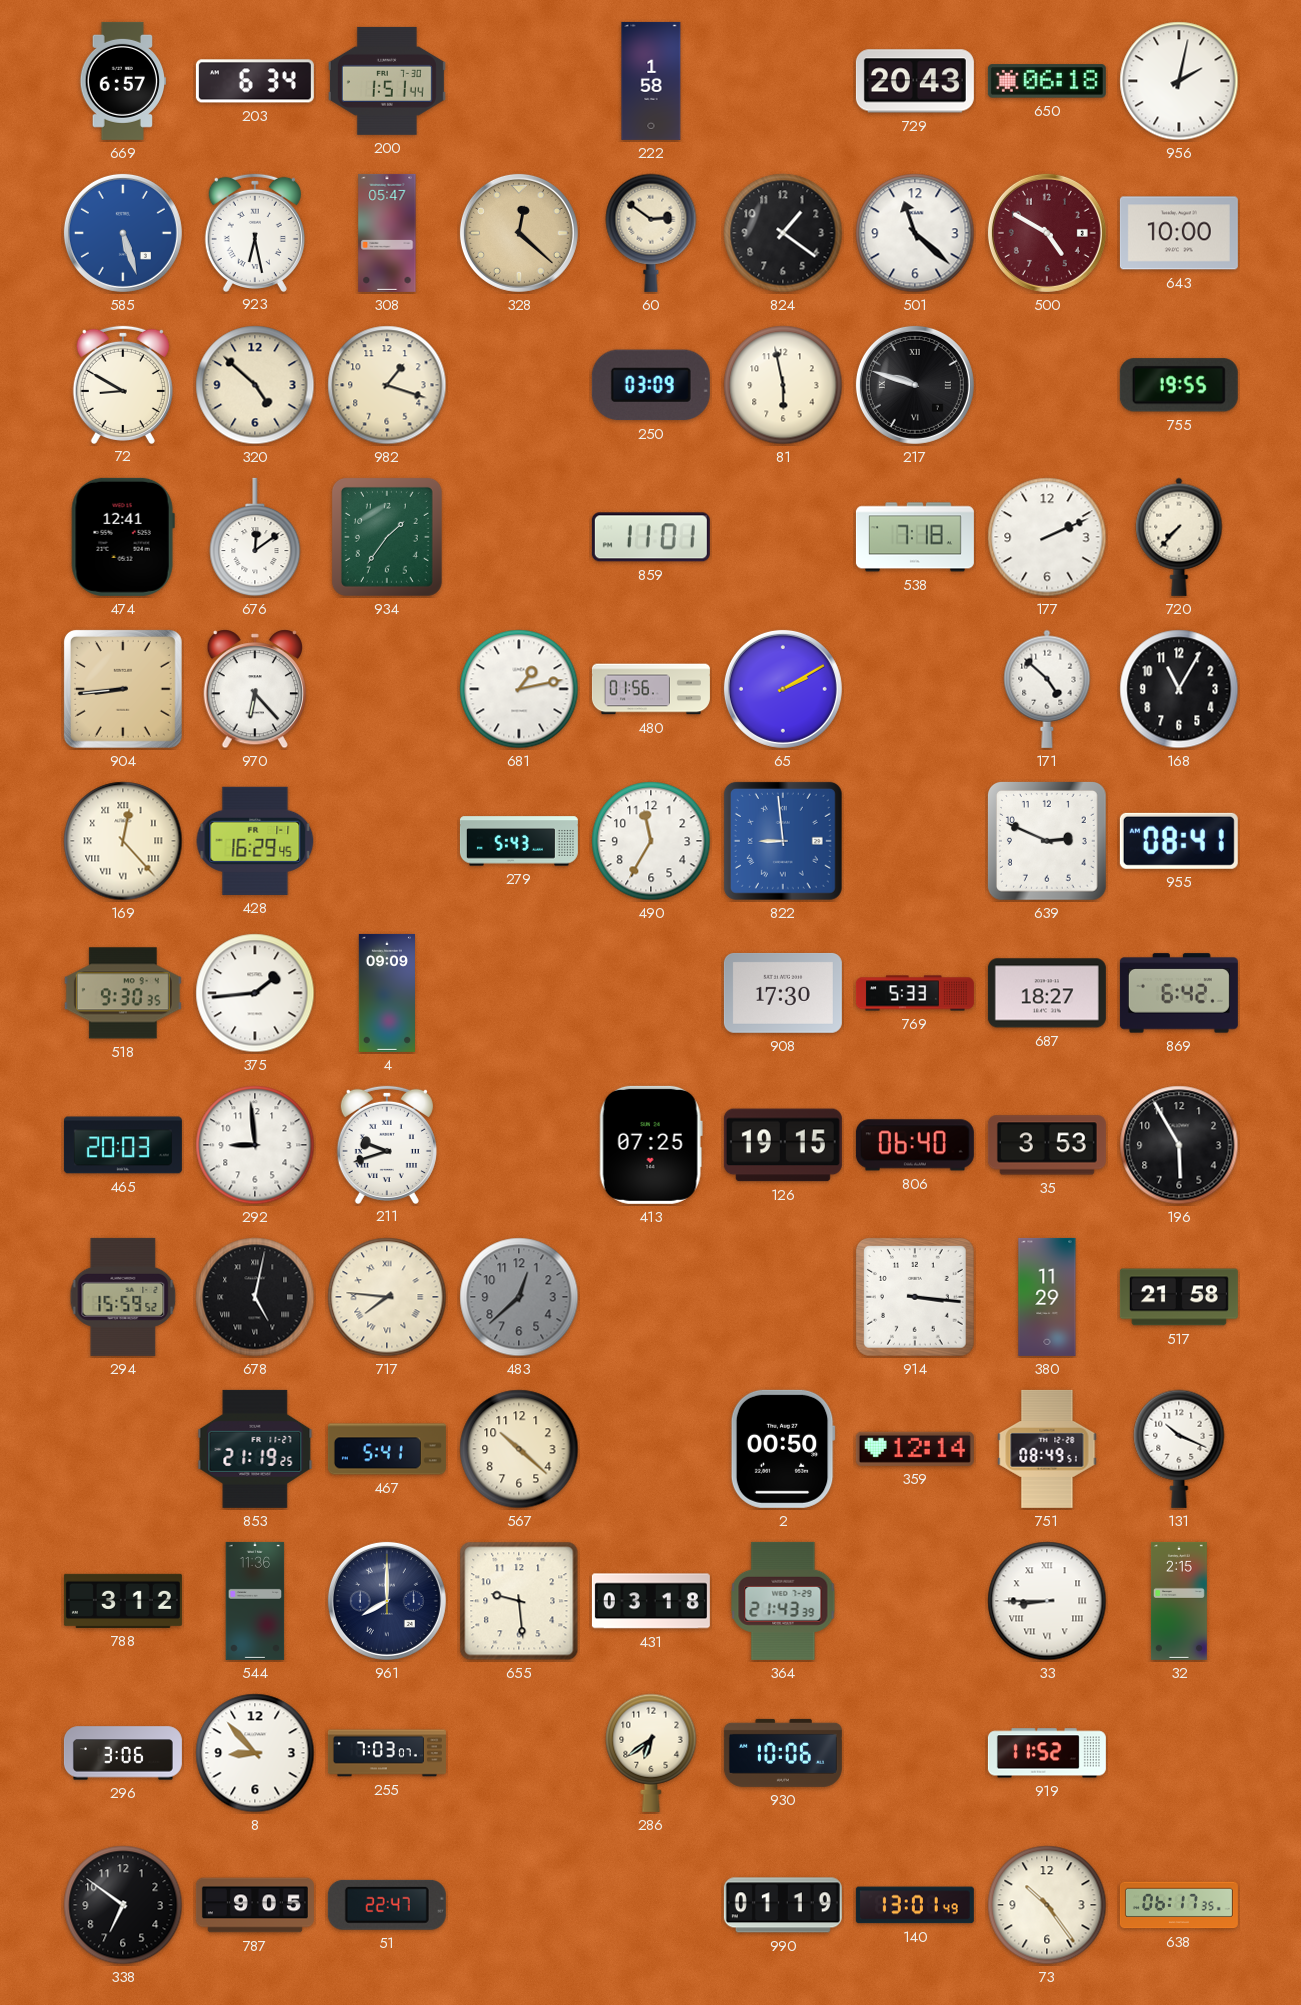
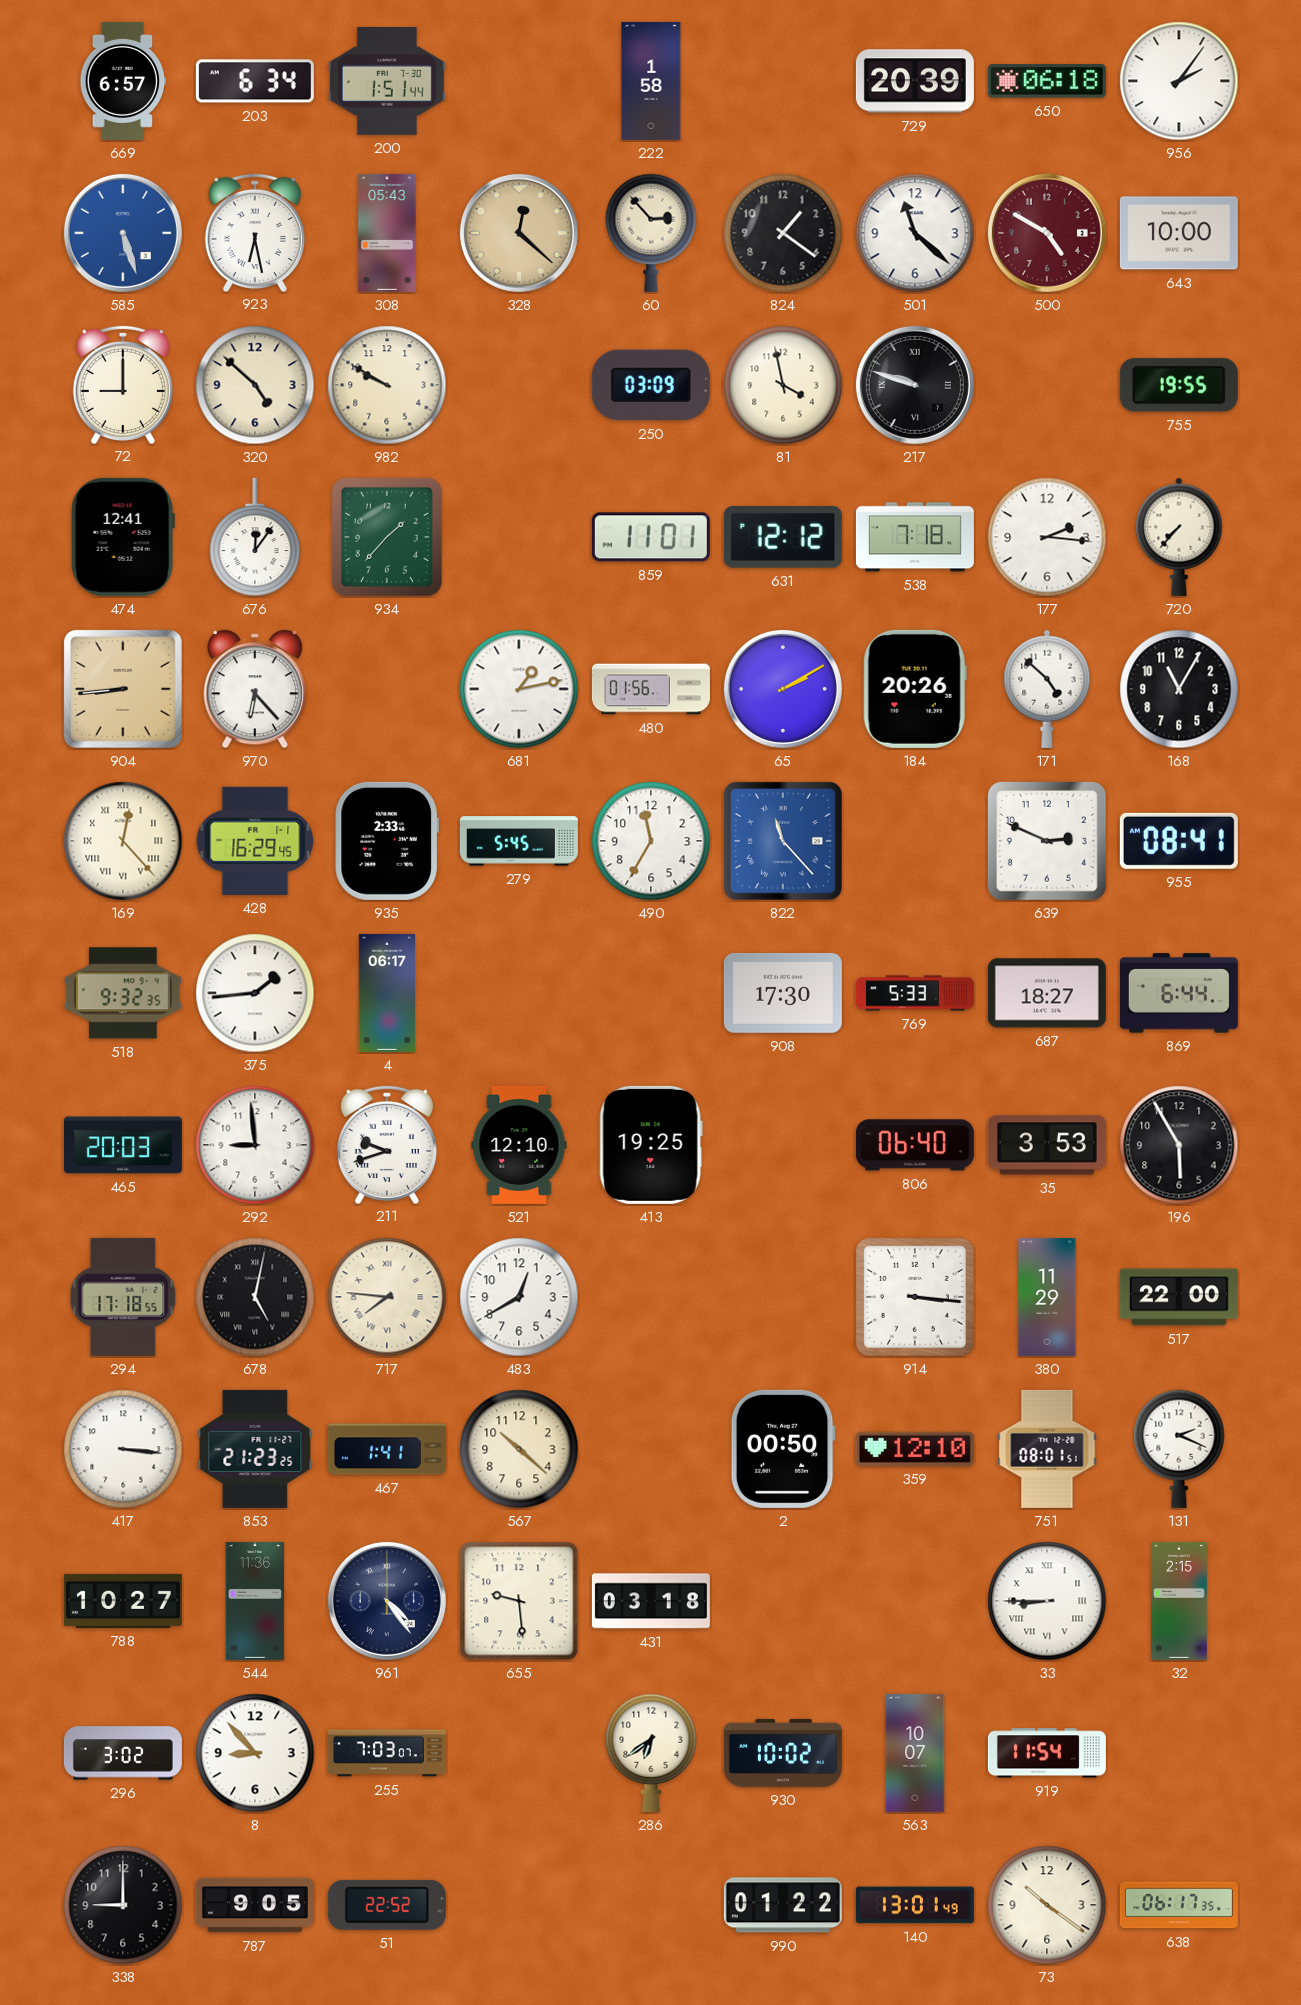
729: 20:43 -> 20:39 (915, 81)
956: 2:02 -> 2:06 (1179, 81)
308: 05:47 -> 05:43 (387, 233)
60: 2:51 -> 2:53 (651, 233)
72: 8:50 -> 9:00 (123, 384)
982: 1:18 -> 9:50 (387, 385)
81: 5:58 -> 3:58 (783, 385)
676: 12:09 -> 12:06 (255, 537)
934: 1:36 -> 1:37 (387, 537)
631: none -> 12:12 (783, 538)
177: 2:11 -> 2:16 (1047, 537)
184: none -> 20:26 (915, 689)
935: none -> 2:33 (387, 841)
279: 5:43 -> 5:45 (519, 841)
822: 8:59 -> 11:23 (783, 841)
518: 9:30 -> 9:32 (123, 993)
4: 09:09 -> 06:17 (386, 993)
869: 6:42 -> 6:44 (1179, 993)
521: none -> 12:10 (519, 1145)
413: 07:25 -> 19:25 (651, 1145)
126: 19:15 -> none (783, 1145)
294: 15:59 -> 17:18 (123, 1297)
483: 12:38 -> 12:40 (519, 1297)
483 dial: grey -> white (519, 1297)
517: 21:58 -> 22:00 (1179, 1297)
417: none -> 3:16 (123, 1449)
853: 21:19 -> 21:23 (255, 1449)
467: 5:41 -> 1:41 (387, 1449)
359: 12:14 -> 12:10 (915, 1449)
751: 08:49 -> 08:01 (1047, 1449)
131: 10:19 -> 2:19 (1179, 1449)
788: 3:12 -> 10:27 (123, 1601)
961: 8:00 -> 4:24 (387, 1601)
364: 21:43 -> none (783, 1601)
296: 3:06 -> 3:02 (123, 1753)
930: 10:06 -> 10:02 (783, 1753)
563: none -> 10:07 (915, 1753)
919: 11:52 -> 11:54 (1047, 1753)
338: 6:51 -> 9:00 (123, 1905)
51: 22:47 -> 22:52 (387, 1905)
990: 01:19 -> 01:22 (783, 1905)
73: 10:24 -> 10:21 (1047, 1905)
